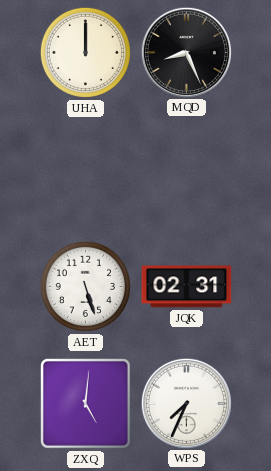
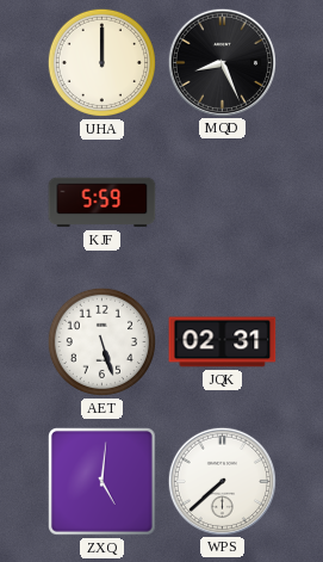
KJF: none -> 5:59 (103, 203)
WPS: 7:34 -> 7:38 (222, 481)
